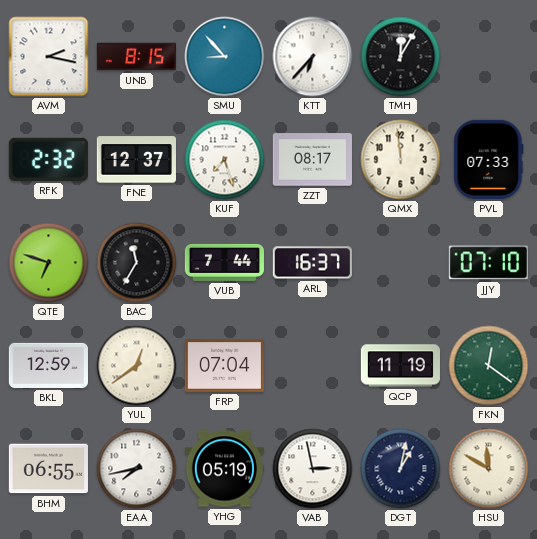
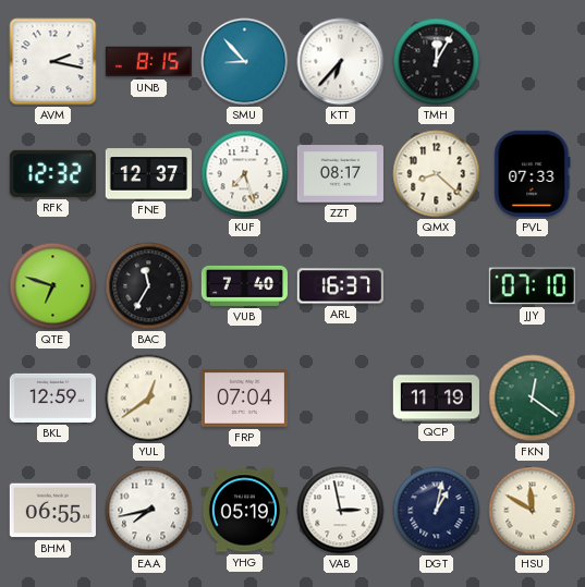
RFK: 2:32 -> 12:32 (52, 173)
QMX: 11:59 -> 8:22 (437, 174)
VUB: 7:44 -> 7:40 (244, 285)
